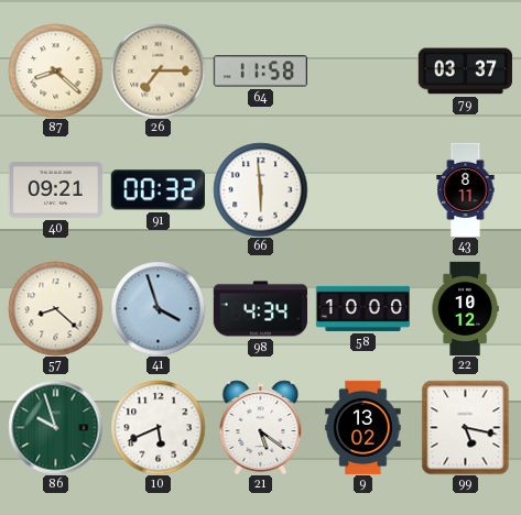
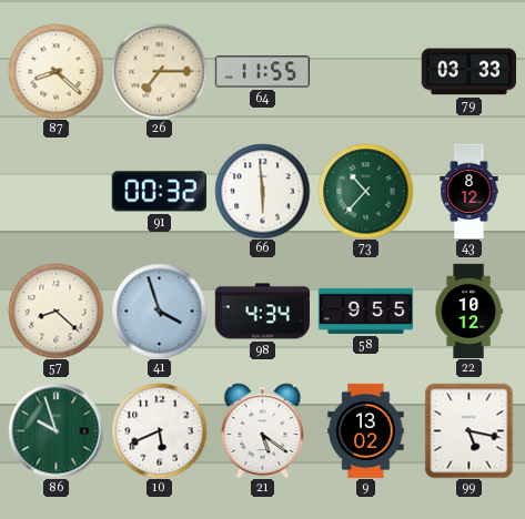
64: 11:58 -> 11:55 (262, 72)
79: 03:37 -> 03:33 (468, 72)
40: 09:21 -> none (55, 190)
73: none -> 10:37 (365, 191)
43: 8:11 -> 8:12 (470, 191)
58: 10:00 -> 9:55 (365, 311)
